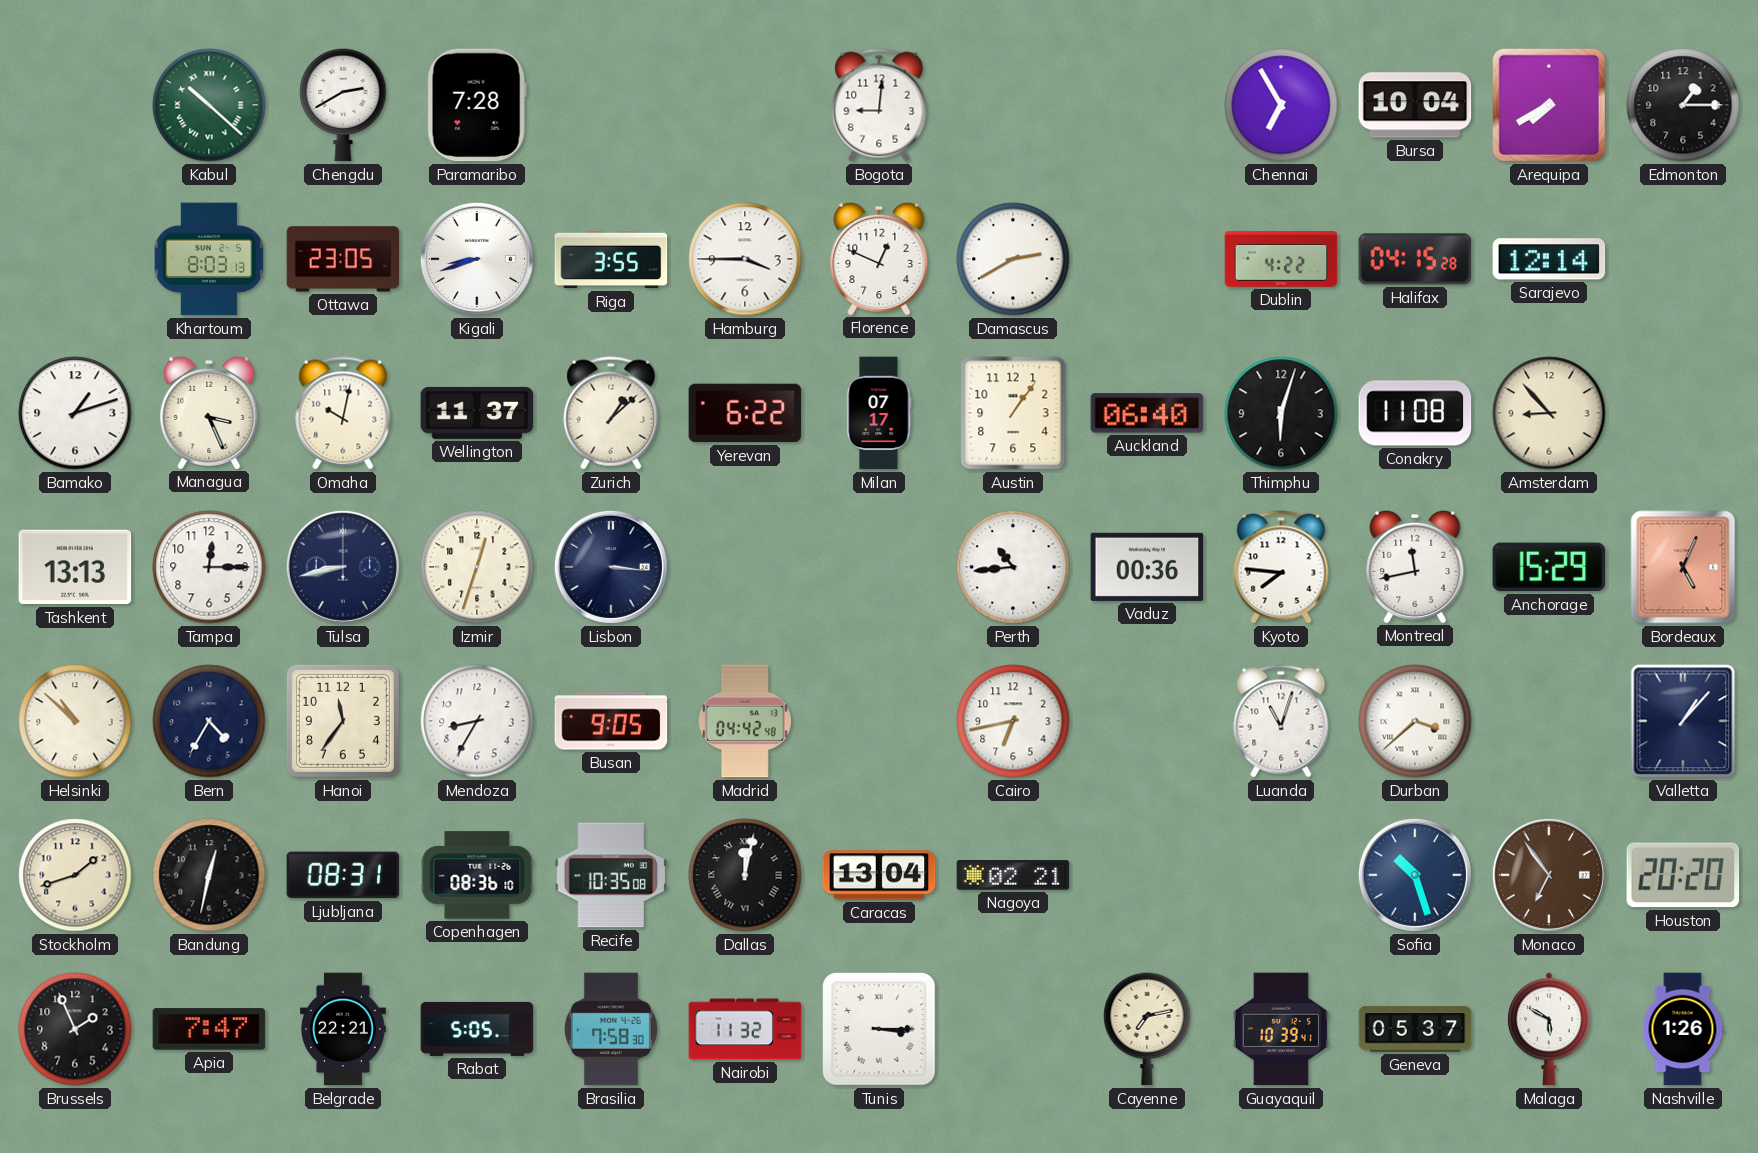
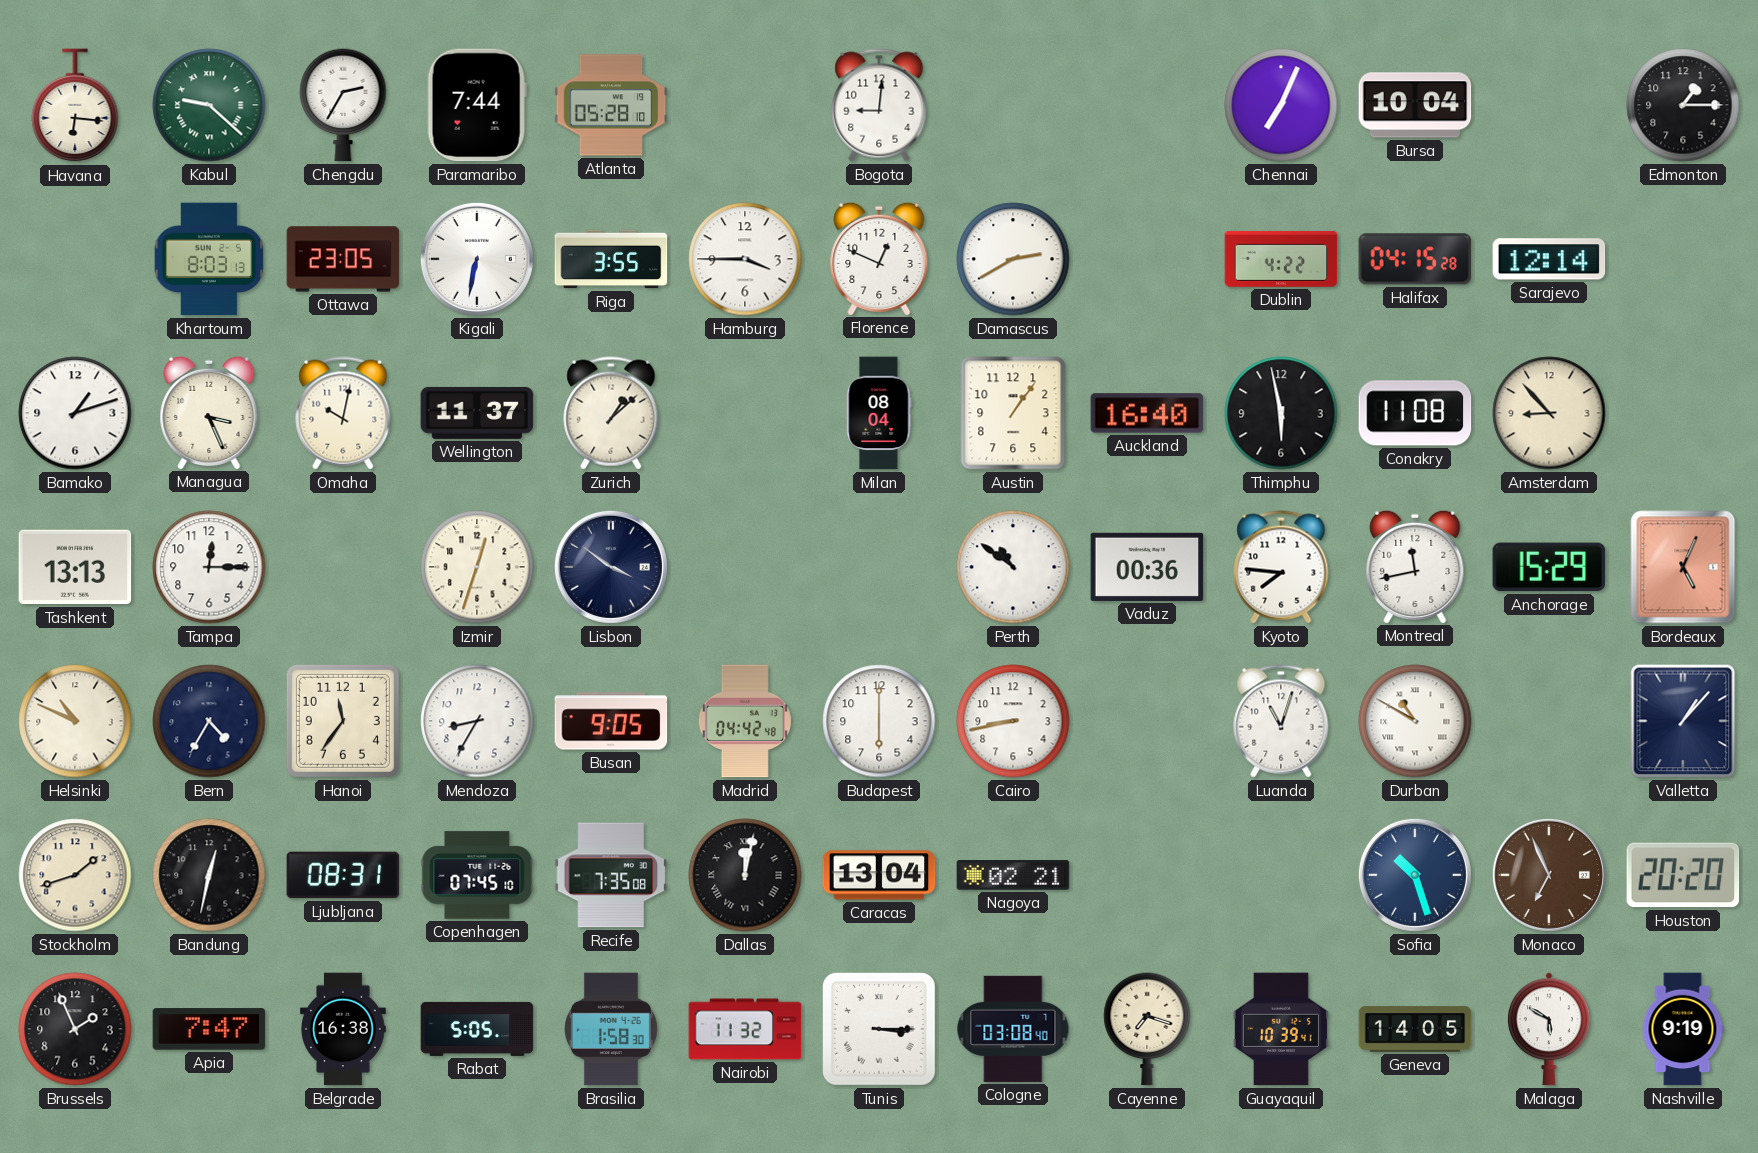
Havana: none -> 6:16 (75, 106)
Kabul: 10:22 -> 9:22 (209, 105)
Chengdu: 2:40 -> 2:35 (343, 105)
Paramaribo: 7:28 -> 7:44 (477, 105)
Atlanta: none -> 05:28 (611, 105)
Chennai: 6:55 -> 7:04 (1281, 105)
Arequipa: 7:40 -> none (1549, 105)
Kigali: 8:42 -> 6:32 (477, 259)
Yerevan: 6:22 -> none (745, 413)
Milan: 07:17 -> 08:04 (879, 413)
Auckland: 06:40 -> 16:40 (1147, 413)
Thimphu: 6:03 -> 5:58 (1281, 413)
Tulsa: 8:43 -> none (343, 567)
Lisbon: 3:16 -> 3:51 (611, 567)
Perth: 10:44 -> 10:51 (1013, 567)
Helsinki: 10:52 -> 10:49 (75, 721)
Budapest: none -> 6:00 (879, 721)
Cairo: 6:43 -> 8:43 (1013, 721)
Durban: 3:38 -> 10:50 (1415, 721)
Copenhagen: 08:36 -> 07:45 (477, 875)
Recife: 10:35 -> 7:35 (611, 875)
Monaco: 6:54 -> 6:56 (1549, 875)
Belgrade: 22:21 -> 16:38 (344, 1029)
Brasilia: 7:58 -> 1:58 (611, 1029)
Cologne: none -> 03:08 (1013, 1029)
Cayenne: 7:13 -> 7:18 (1147, 1029)
Geneva: 05:37 -> 14:05 (1415, 1029)
Nashville: 1:26 -> 9:19 (1683, 1029)
